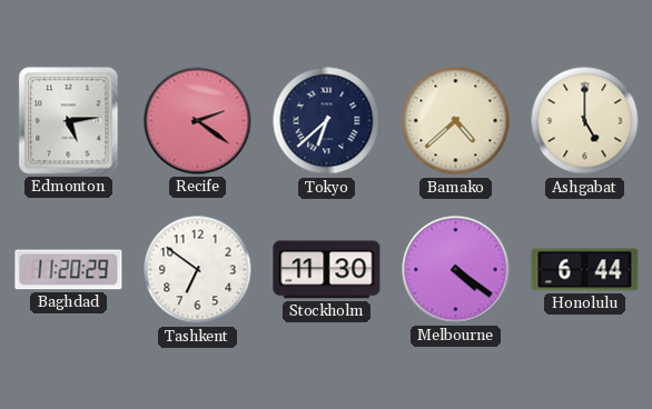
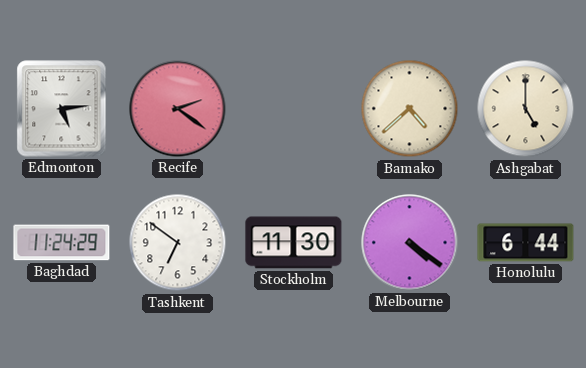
Tokyo: 6:38 -> none (327, 121)
Baghdad: 11:20 -> 11:24 (62, 243)
